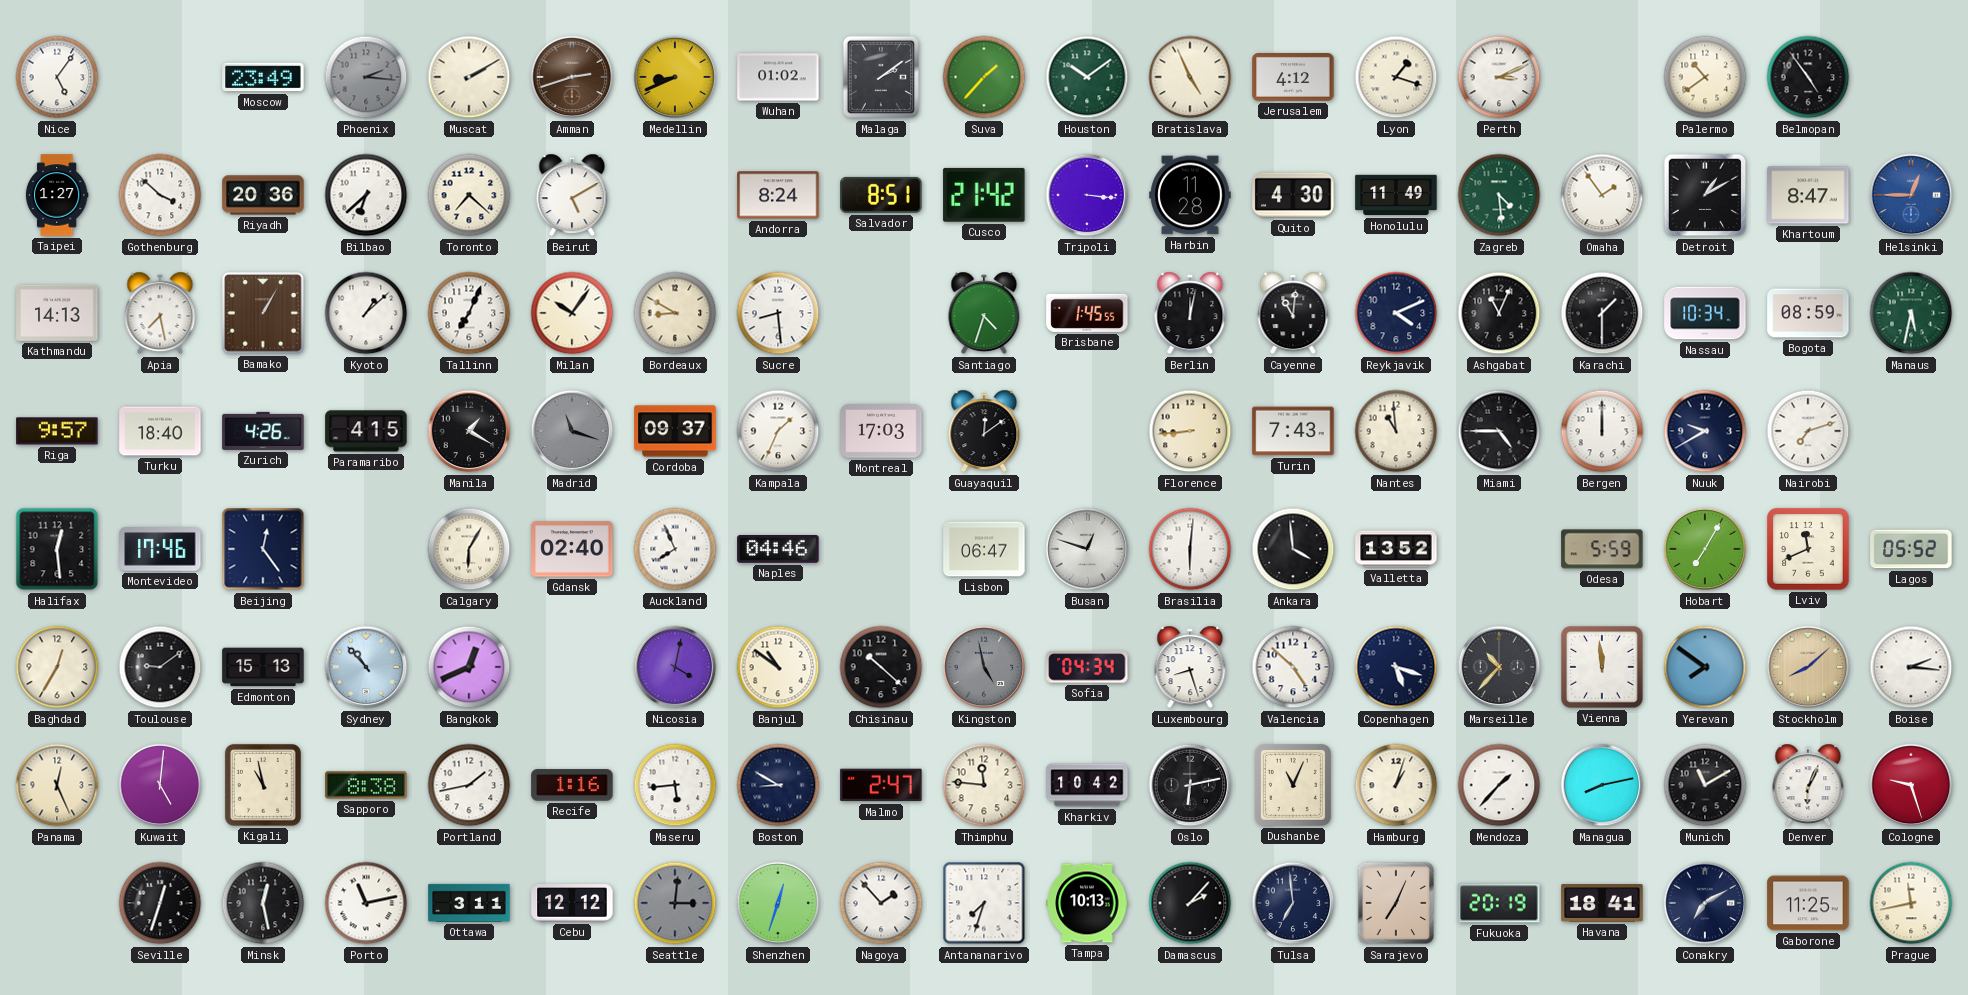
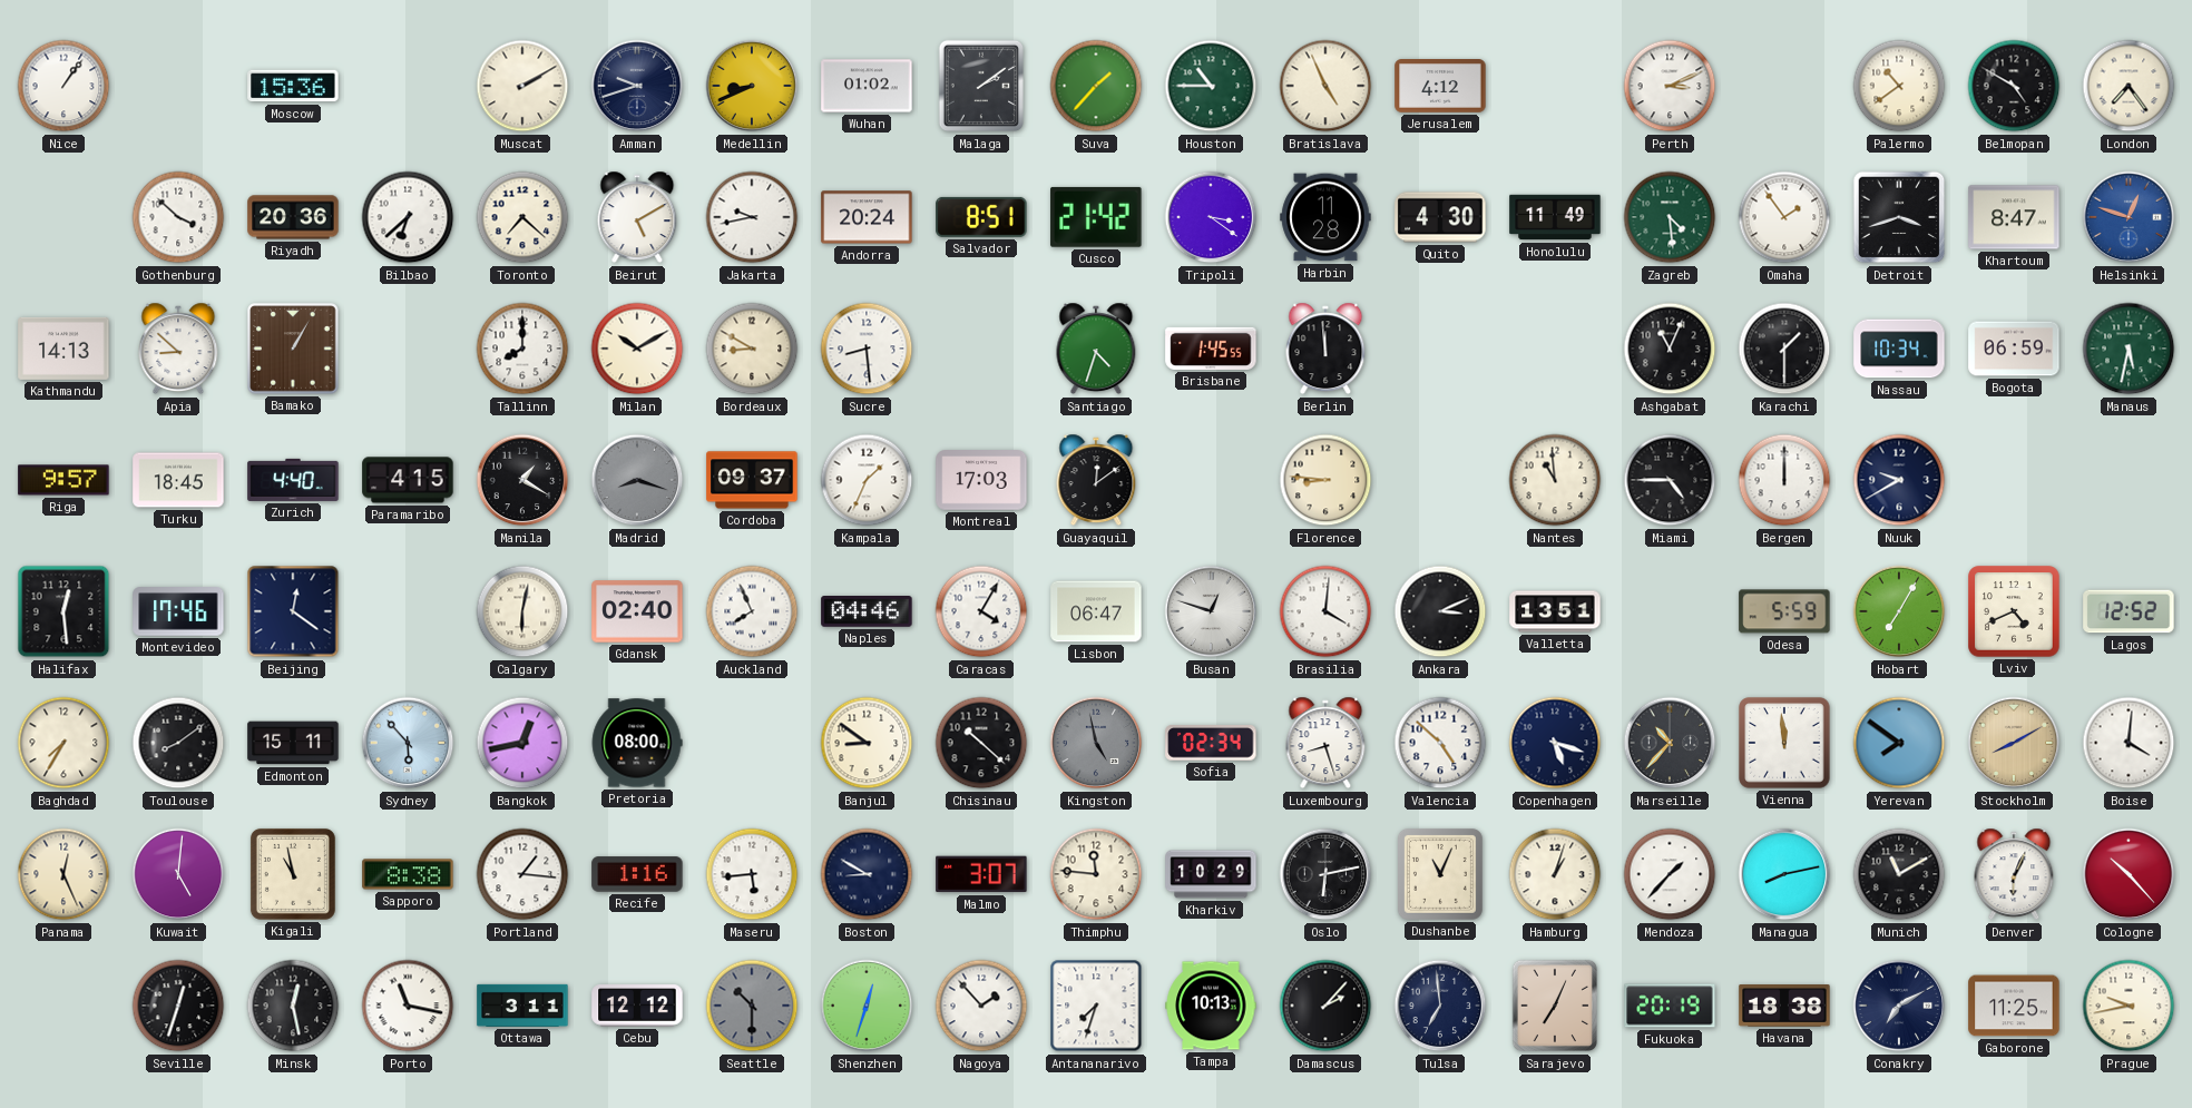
Nice: 5:06 -> 1:06 (63, 86)
Moscow: 23:49 -> 15:36 (293, 86)
Phoenix: 2:16 -> none (366, 77)
Amman: 2:42 -> 9:42 (637, 86)
Amman dial: brown -> navy (637, 86)
Houston: 10:09 -> 10:45 (1211, 86)
Lyon: 1:18 -> none (1396, 77)
Belmopan: 4:54 -> 4:50 (2014, 86)
London: none -> 7:24 (2129, 86)
Taipei: 1:27 -> none (57, 195)
Jakarta: none -> 9:43 (752, 217)
Andorra: 8:24 -> 20:24 (867, 217)
Tripoli: 3:16 -> 3:21 (1211, 217)
Detroit: 1:10 -> 3:42 (1899, 217)
Helsinki: 12:45 -> 12:48 (2129, 217)
Apia: 7:28 -> 8:52 (178, 349)
Kyoto: 1:08 -> none (366, 313)
Tallinn: 7:04 -> 8:00 (522, 349)
Milan: 10:06 -> 10:10 (637, 349)
Berlin: 12:02 -> 11:59 (1325, 349)
Cayenne: 11:01 -> none (1293, 313)
Reykjavik: 4:11 -> none (1396, 313)
Bogota: 08:59 -> 06:59 (2014, 349)
Turku: 18:40 -> 18:45 (178, 480)
Zurich: 4:26 -> 4:40 (293, 480)
Madrid: 11:18 -> 8:18 (637, 480)
Florence: 8:44 -> 8:46 (1325, 480)
Turin: 7:43 -> none (1293, 431)
Nairobi: 7:12 -> none (1808, 431)
Beijing: 12:24 -> 12:21 (293, 611)
Calgary: 6:05 -> 6:02 (522, 611)
Caracas: none -> 4:05 (981, 611)
Brasilia: 6:01 -> 4:01 (1325, 611)
Ankara: 3:59 -> 3:11 (1440, 611)
Valletta: 13:52 -> 13:51 (1555, 611)
Lviv: 11:41 -> 4:41 (2014, 611)
Lagos: 05:52 -> 12:52 (2129, 611)
Baghdad: 12:35 -> 7:35 (63, 743)
Toulouse: 9:09 -> 8:09 (178, 743)
Edmonton: 15:13 -> 15:11 (293, 743)
Sydney: 10:53 -> 5:53 (408, 743)
Bangkok: 12:41 -> 12:43 (522, 743)
Pretoria: none -> 08:00 (637, 743)
Nicosia: 4:02 -> none (675, 667)
Banjul: 10:51 -> 8:51 (867, 743)
Sofia: 04:34 -> 02:34 (1211, 743)
Stockholm: 8:08 -> 8:10 (2014, 743)
Boise: 2:16 -> 4:01 (2129, 743)
Portland: 1:43 -> 1:16 (522, 874)
Malmo: 2:47 -> 3:07 (981, 874)
Kharkiv: 10:42 -> 10:29 (1211, 874)
Cologne: 9:27 -> 10:23 (2129, 874)
Porto: 11:13 -> 11:17 (408, 1006)
Seattle: 3:01 -> 10:30 (752, 1006)
Havana: 18:41 -> 18:38 (1784, 1006)
Prague: 11:43 -> 9:43 (2129, 1006)
